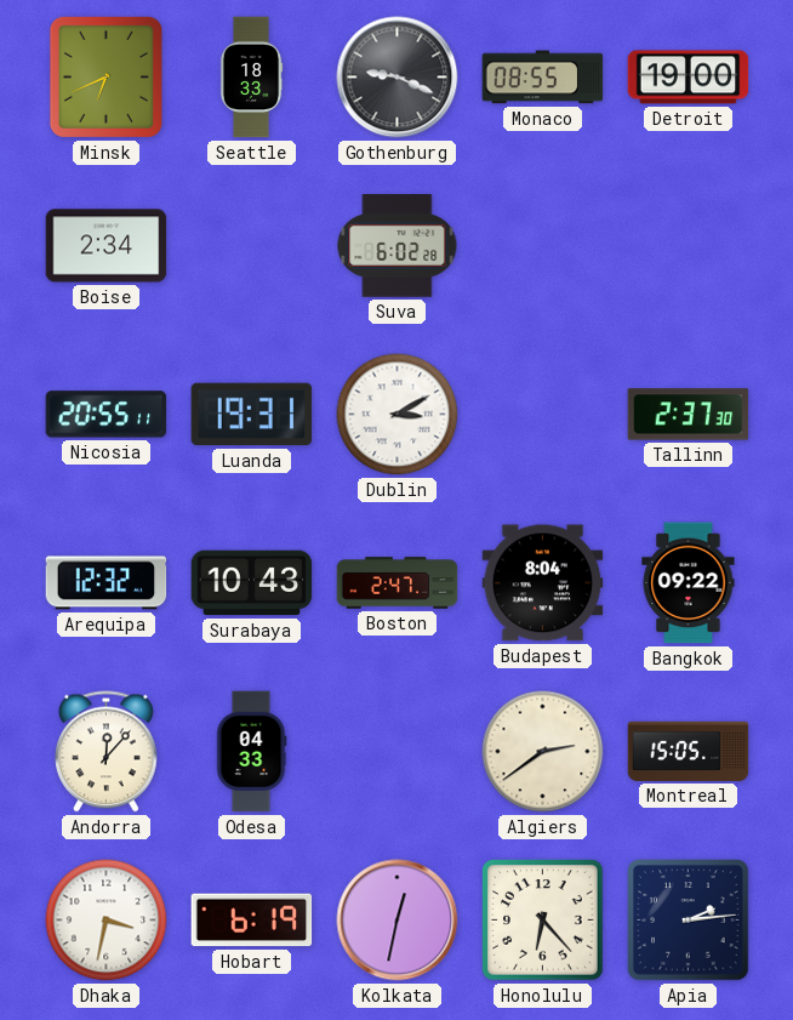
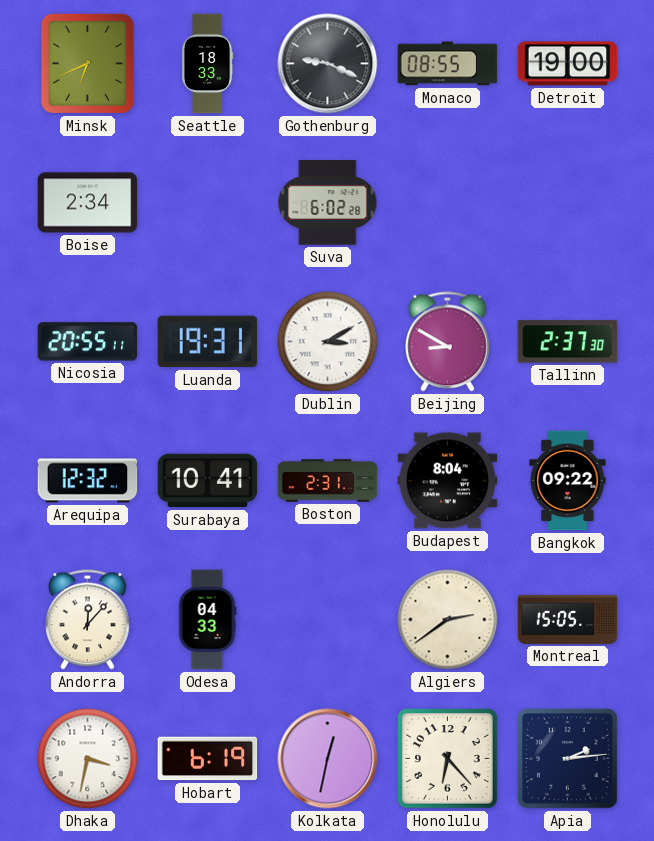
Beijing: none -> 8:50 (448, 342)
Surabaya: 10:43 -> 10:41 (208, 481)
Boston: 2:47 -> 2:31 (328, 481)
